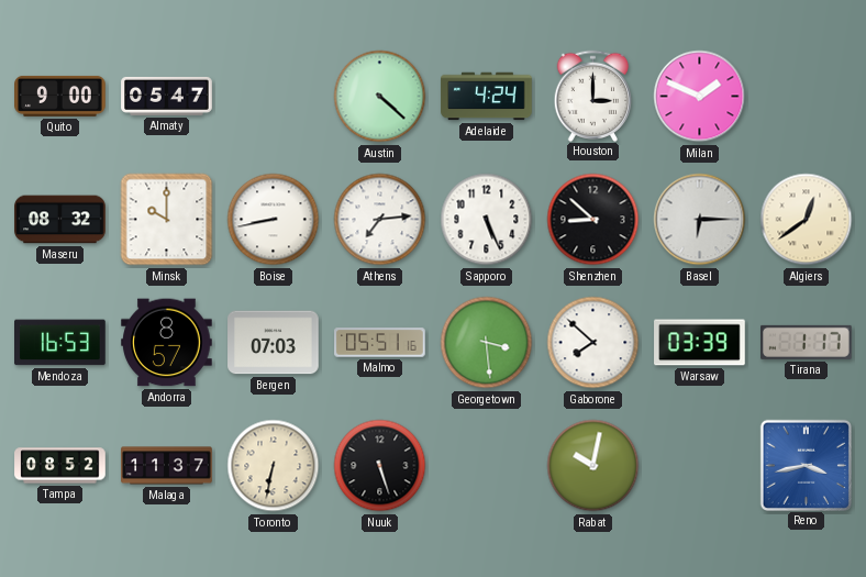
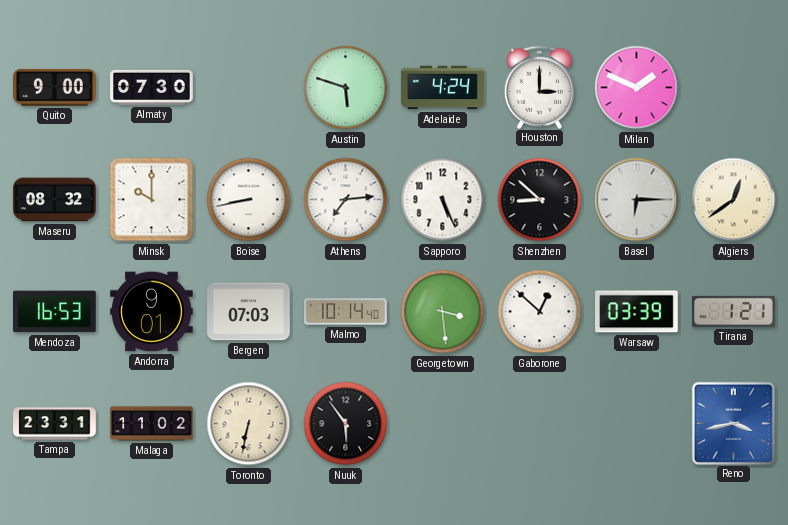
Almaty: 05:47 -> 07:30 (152, 87)
Austin: 4:22 -> 5:48 (346, 88)
Andorra: 8:57 -> 9:01 (152, 312)
Malmo: 05:51 -> 10:14 (346, 312)
Gaborone: 7:52 -> 12:52 (540, 312)
Tirana: 1:17 -> 1:21 (734, 311)
Tampa: 08:52 -> 23:31 (55, 424)
Malaga: 11:37 -> 11:02 (152, 424)
Nuuk: 5:27 -> 5:54 (346, 424)
Rabat: 10:02 -> none (593, 466)
